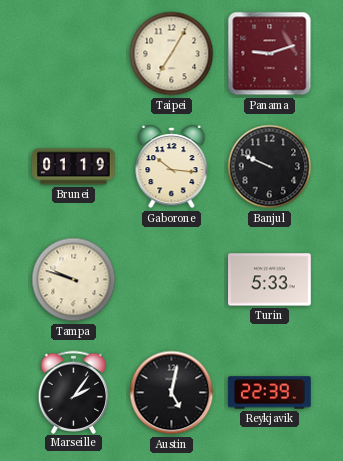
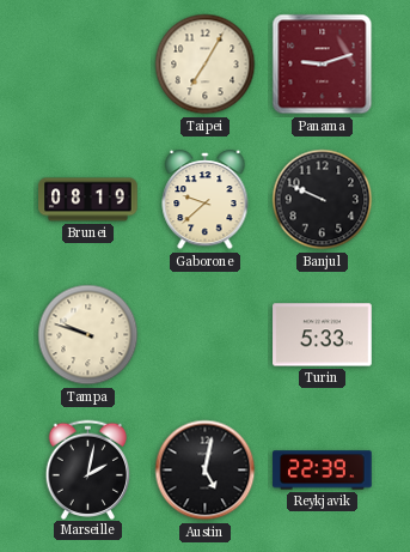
Brunei: 01:19 -> 08:19 (88, 200)
Gaborone: 10:16 -> 9:38 (206, 201)
Marseille: 2:06 -> 2:02 (88, 469)
